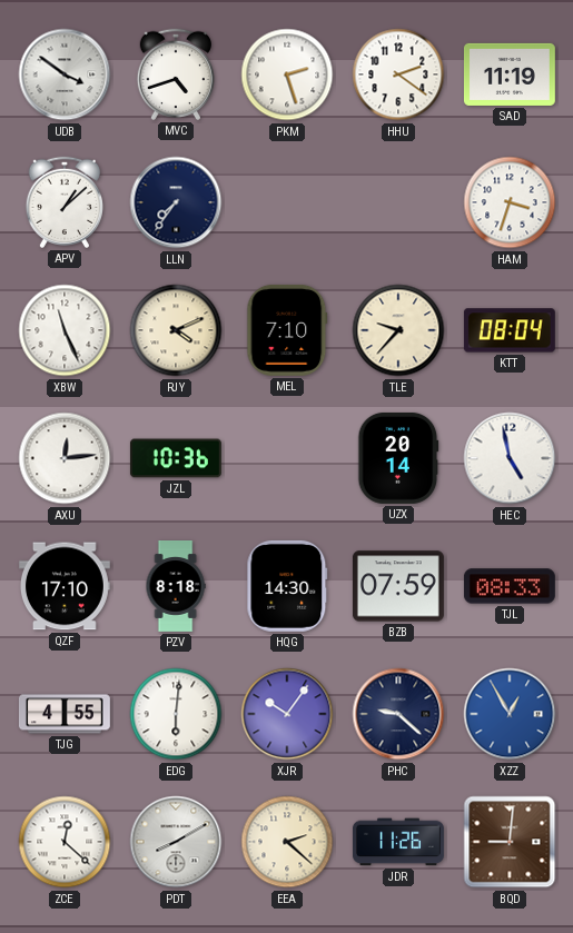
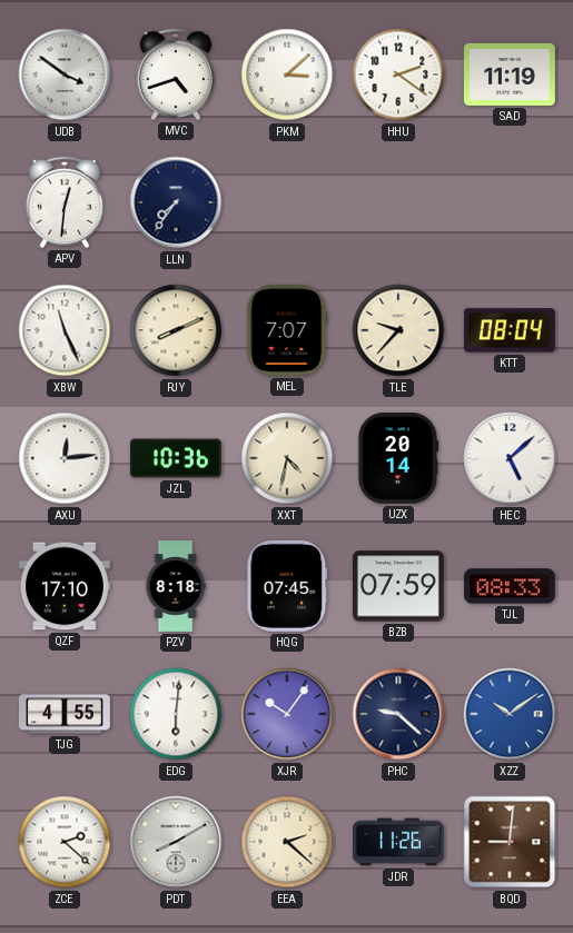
PKM: 2:27 -> 3:08 (287, 75)
APV: 1:08 -> 12:31 (63, 202)
HAM: 3:33 -> none (510, 202)
RJY: 4:11 -> 8:11 (176, 330)
MEL: 7:10 -> 7:07 (287, 330)
XXT: none -> 4:32 (287, 458)
HEC: 4:58 -> 5:08 (510, 458)
HQG: 14:30 -> 07:45 (287, 586)
XZZ: 12:55 -> 10:09 (510, 714)
ZCE: 12:22 -> 2:22 (65, 842)
